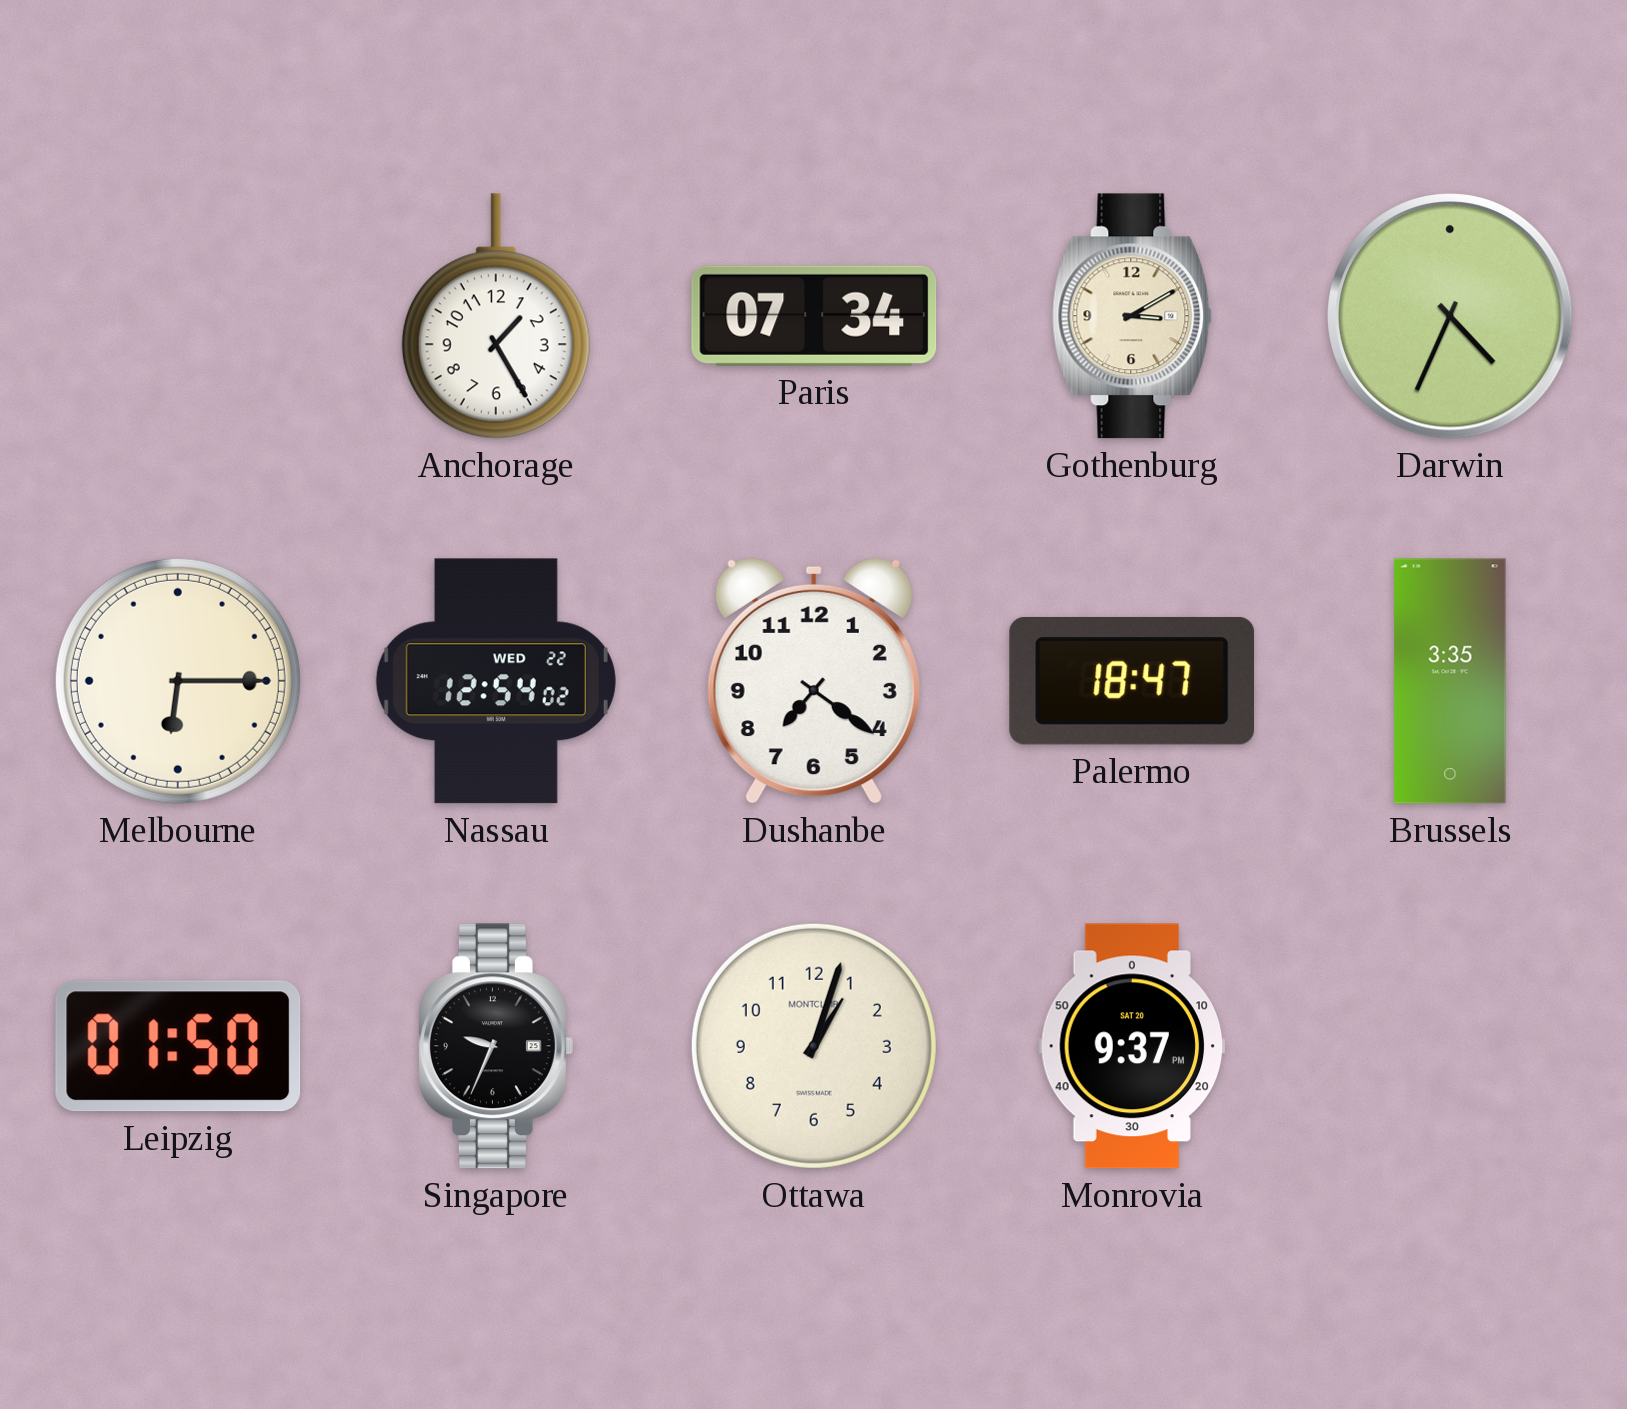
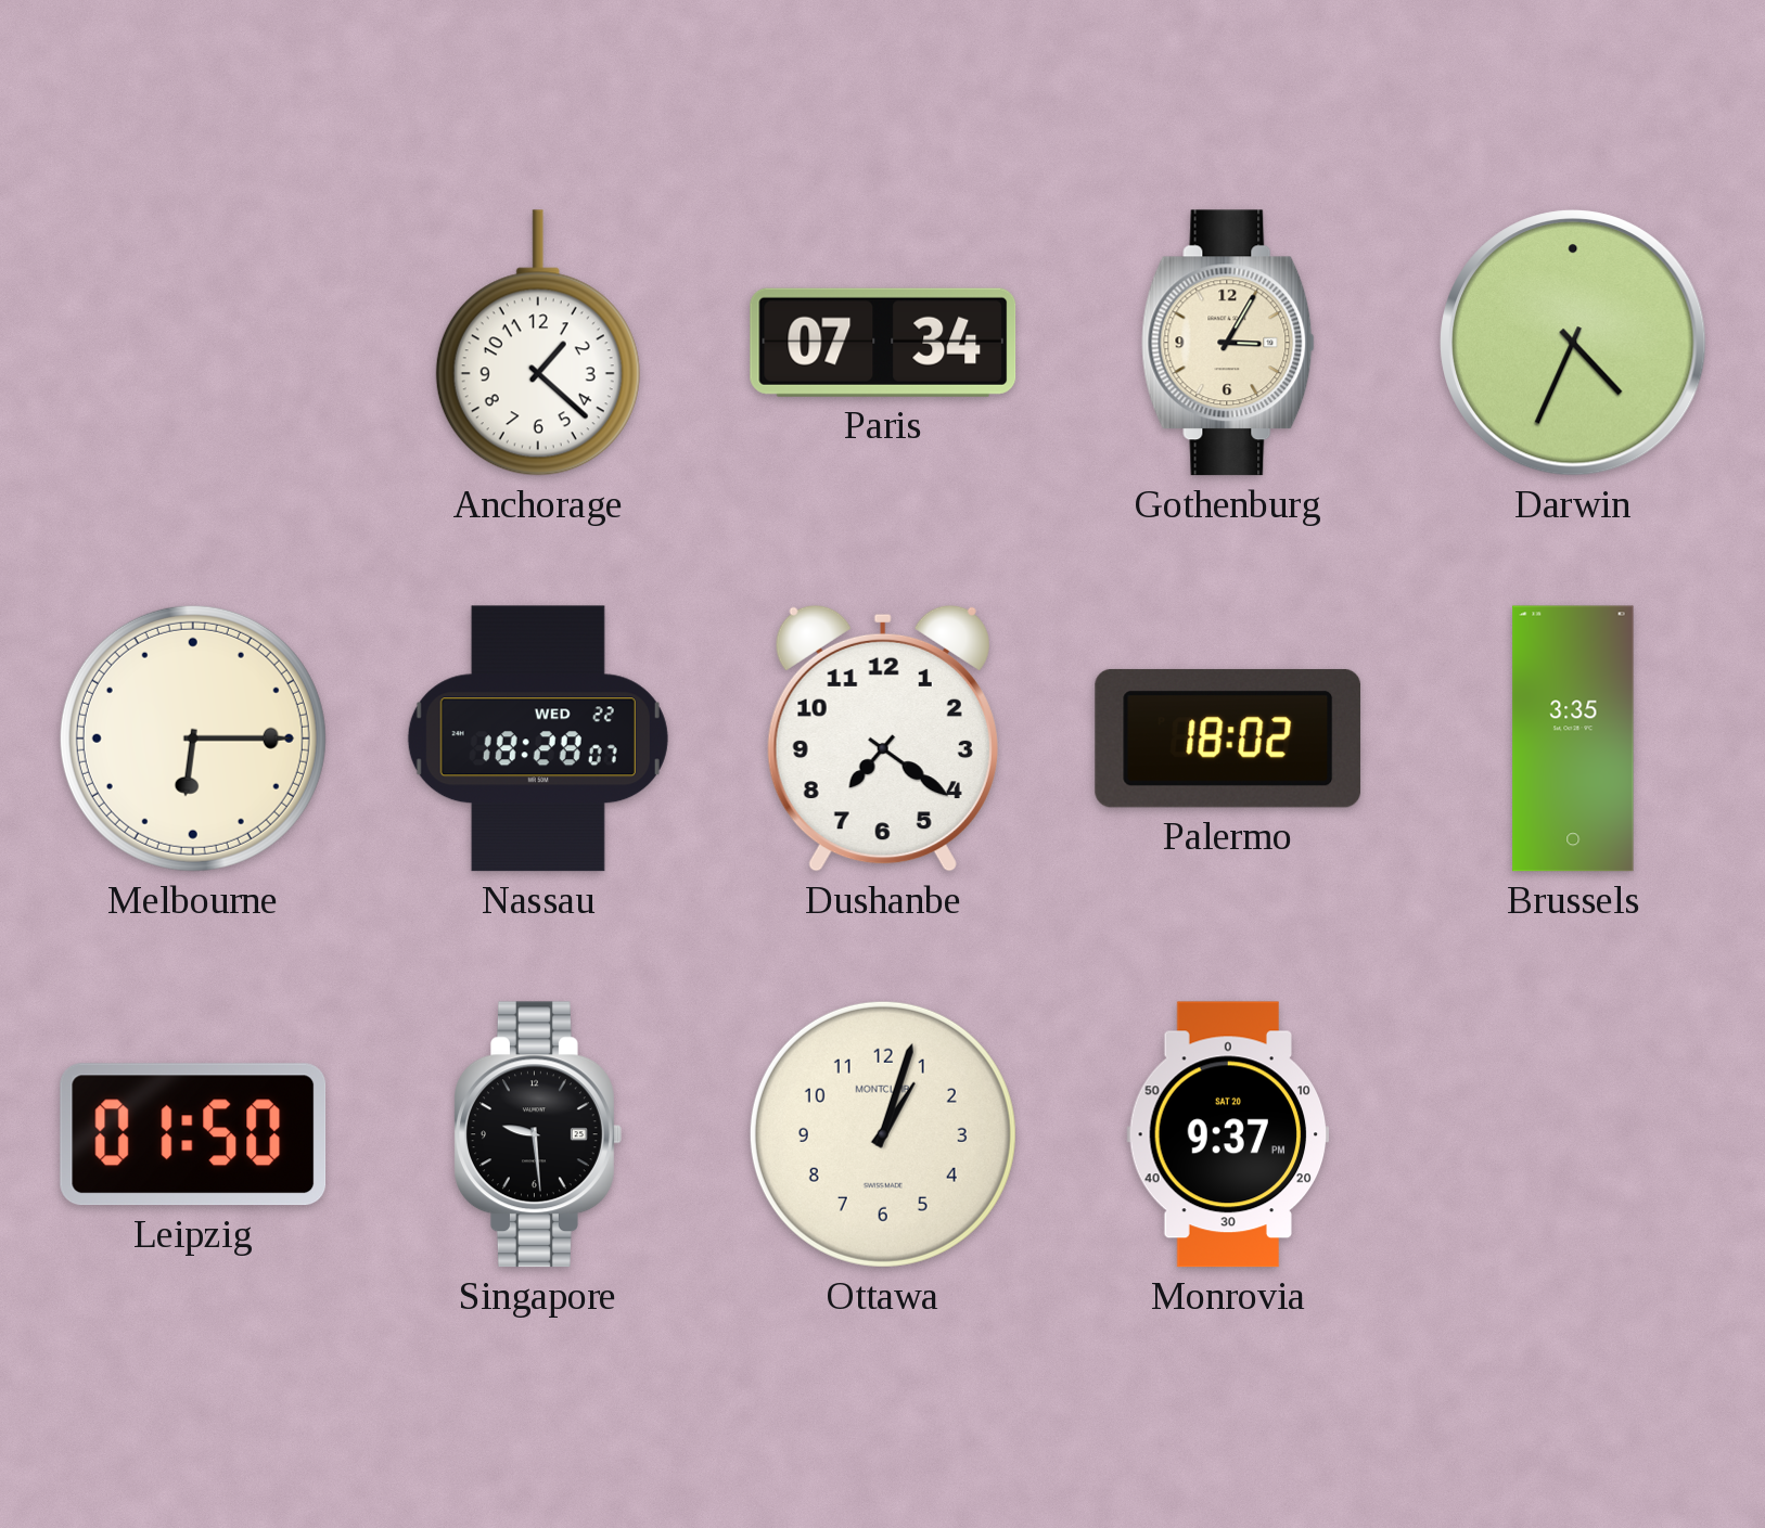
Anchorage: 1:25 -> 1:22 (538, 343)
Gothenburg: 3:10 -> 3:05 (1228, 343)
Nassau: 12:54 -> 18:28 (538, 739)
Palermo: 18:47 -> 18:02 (1228, 739)
Singapore: 9:34 -> 9:29 (538, 1134)
